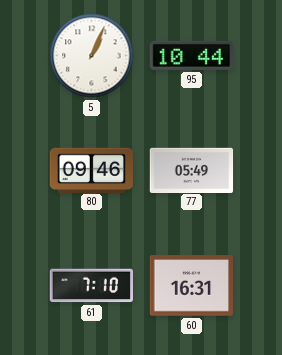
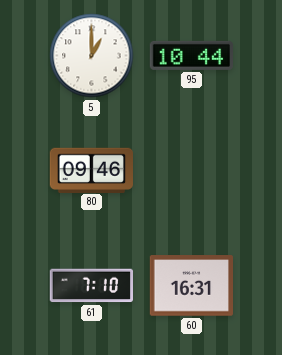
5: 1:04 -> 1:00 (92, 56)
77: 05:49 -> none (192, 170)
